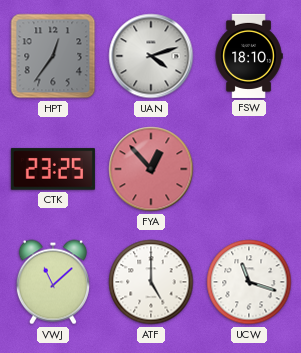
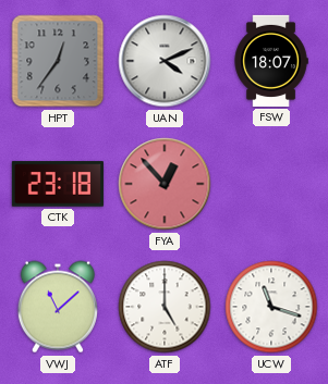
UAN: 4:12 -> 4:11 (165, 61)
FSW: 18:10 -> 18:07 (271, 61)
CTK: 23:25 -> 23:18 (58, 184)
